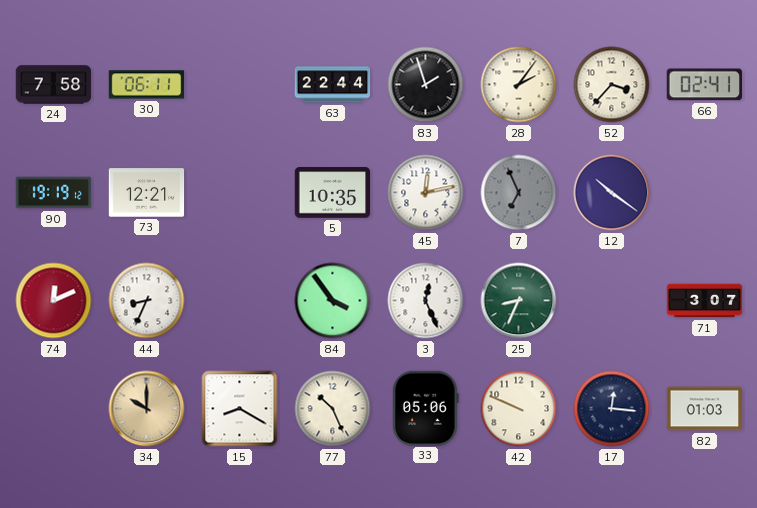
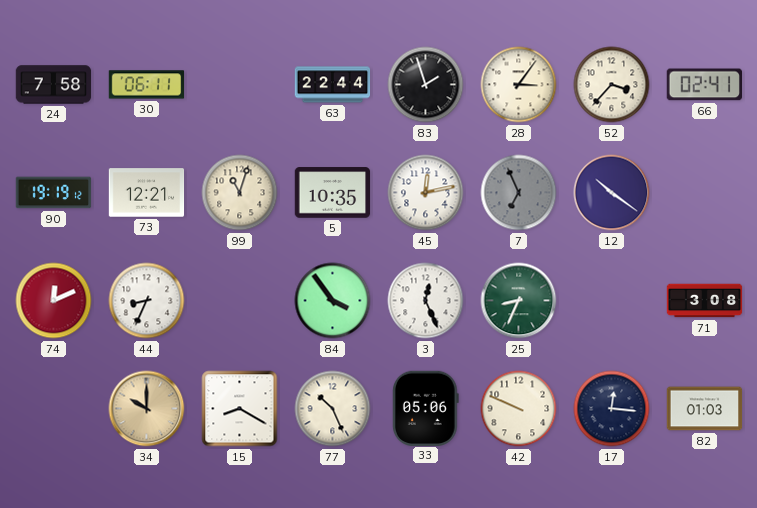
28: 2:06 -> 3:06 (519, 85)
99: none -> 11:03 (240, 193)
71: 3:07 -> 3:08 (705, 301)
